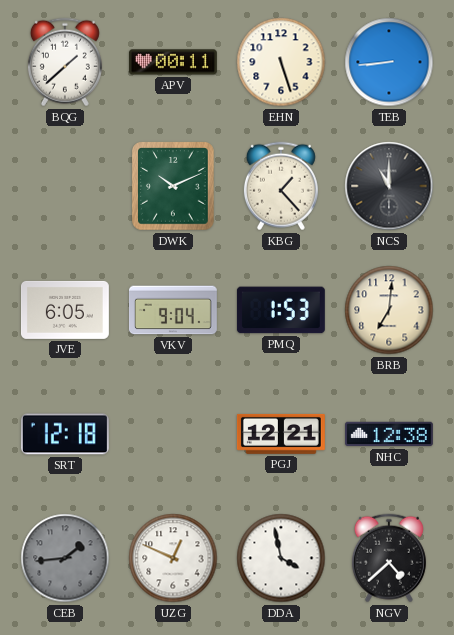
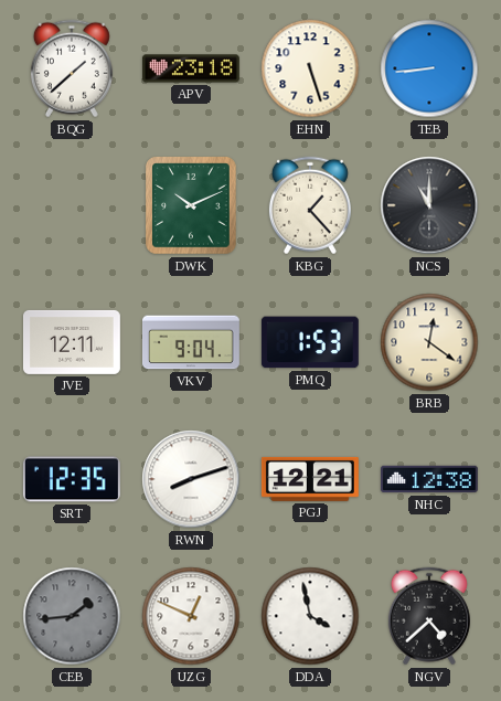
APV: 00:11 -> 23:18 (191, 68)
JVE: 6:05 -> 12:11 (72, 342)
BRB: 7:01 -> 12:21 (429, 342)
SRT: 12:18 -> 12:35 (72, 479)
RWN: none -> 8:12 (191, 479)
